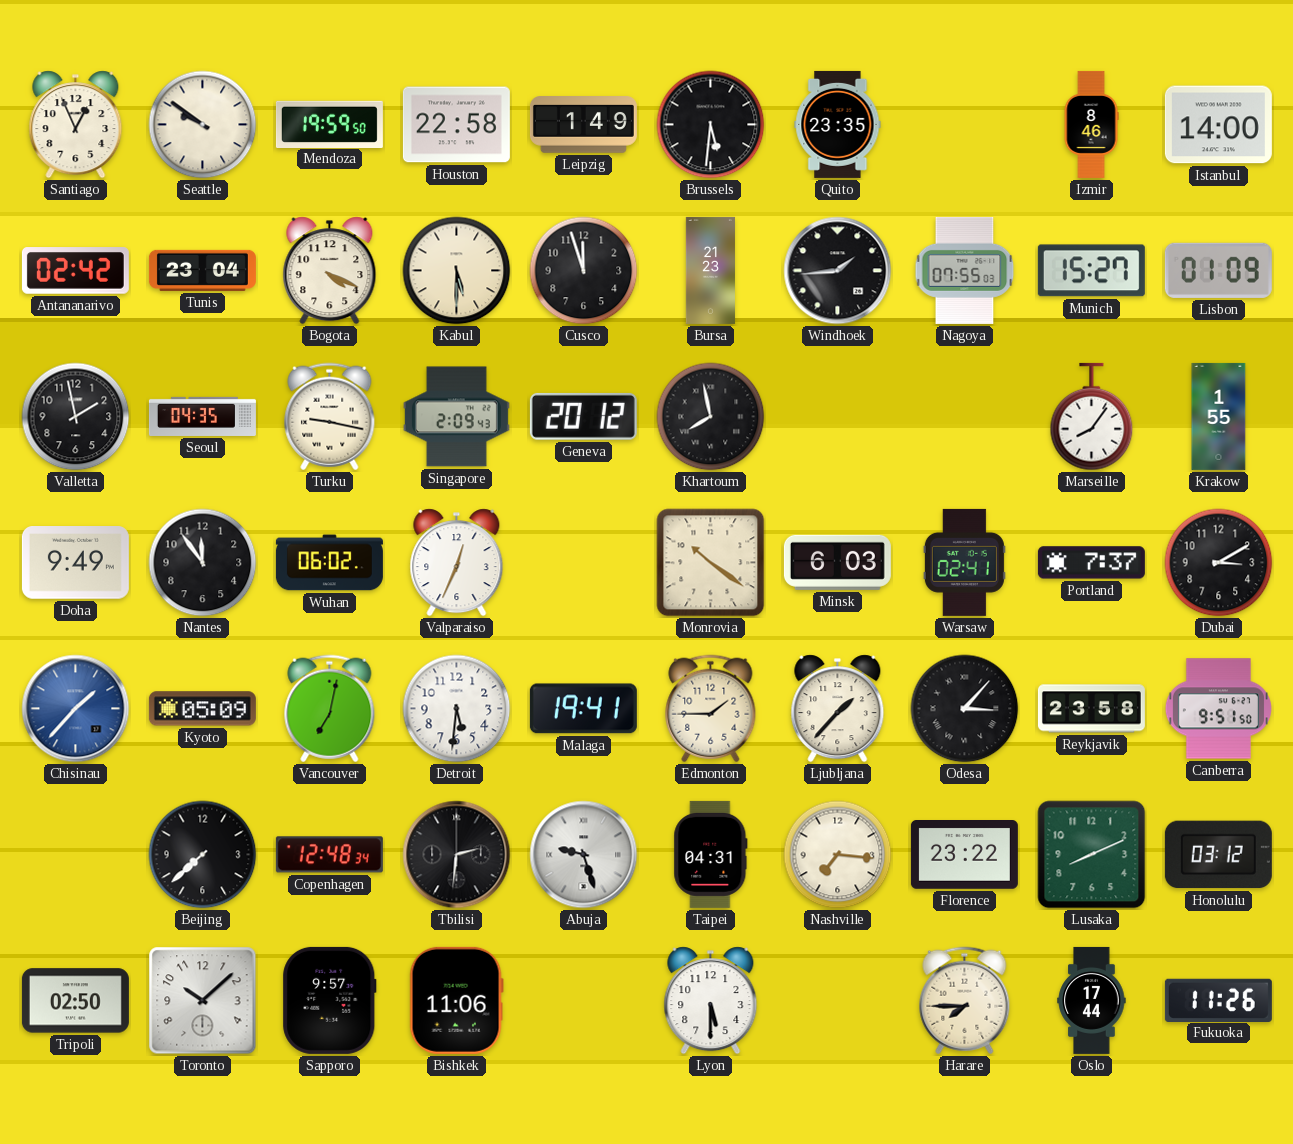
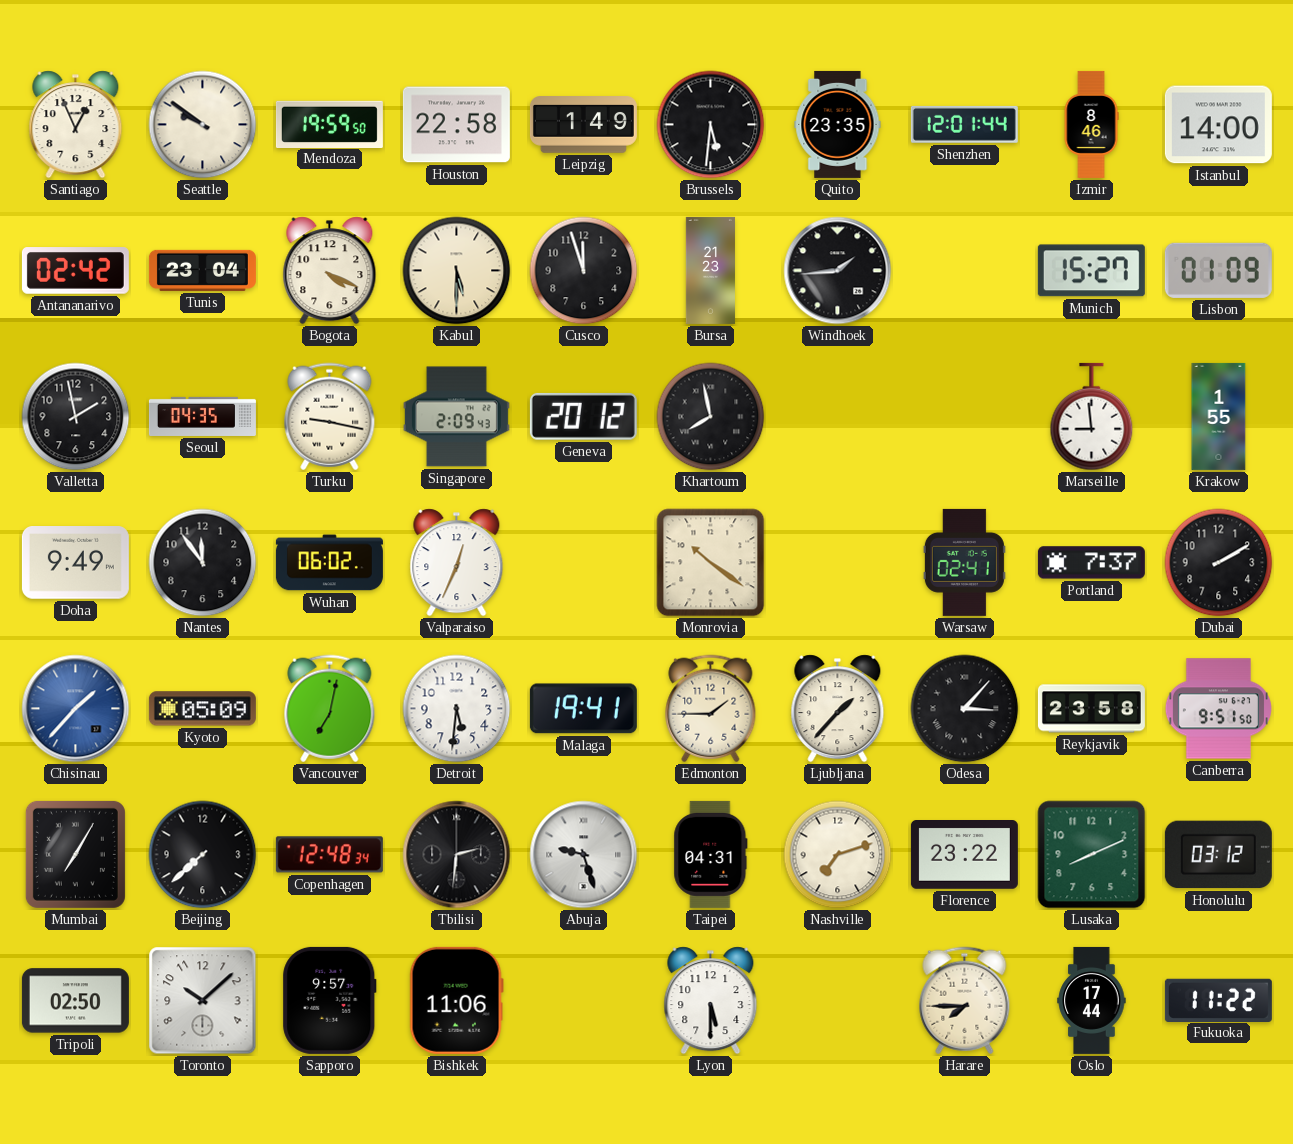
Shenzhen: none -> 12:01 (964, 124)
Nagoya: 07:55 -> none (965, 270)
Marseille: 8:06 -> 8:59 (1092, 417)
Minsk: 6:03 -> none (837, 562)
Dubai: 3:10 -> 2:10 (1219, 563)
Mumbai: none -> 7:05 (75, 854)
Nashville: 7:16 -> 7:12 (838, 855)
Fukuoka: 11:26 -> 11:22 (1218, 1000)
